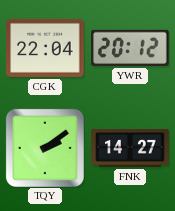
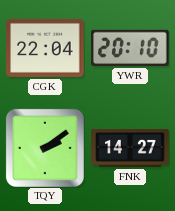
YWR: 20:12 -> 20:10 (130, 48)
